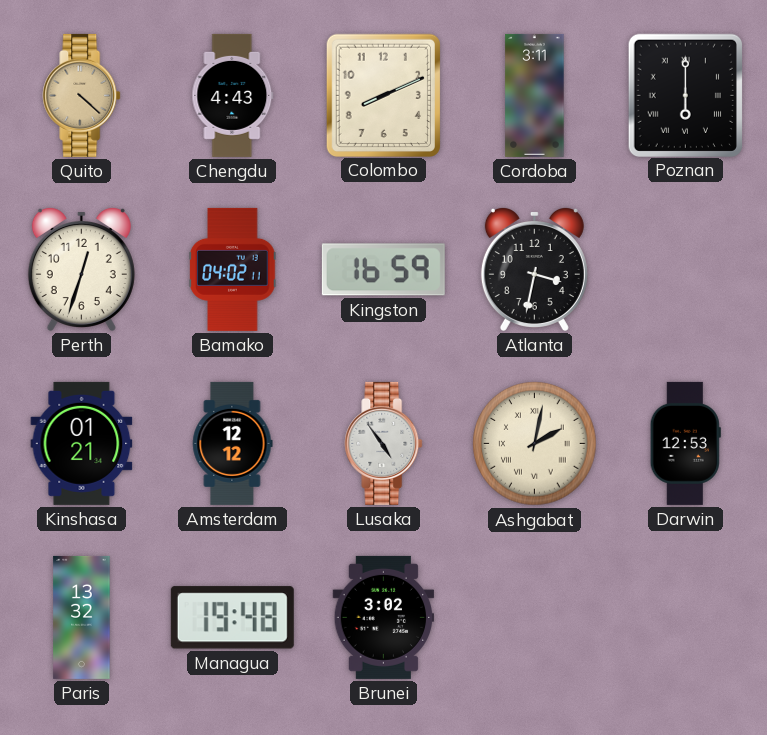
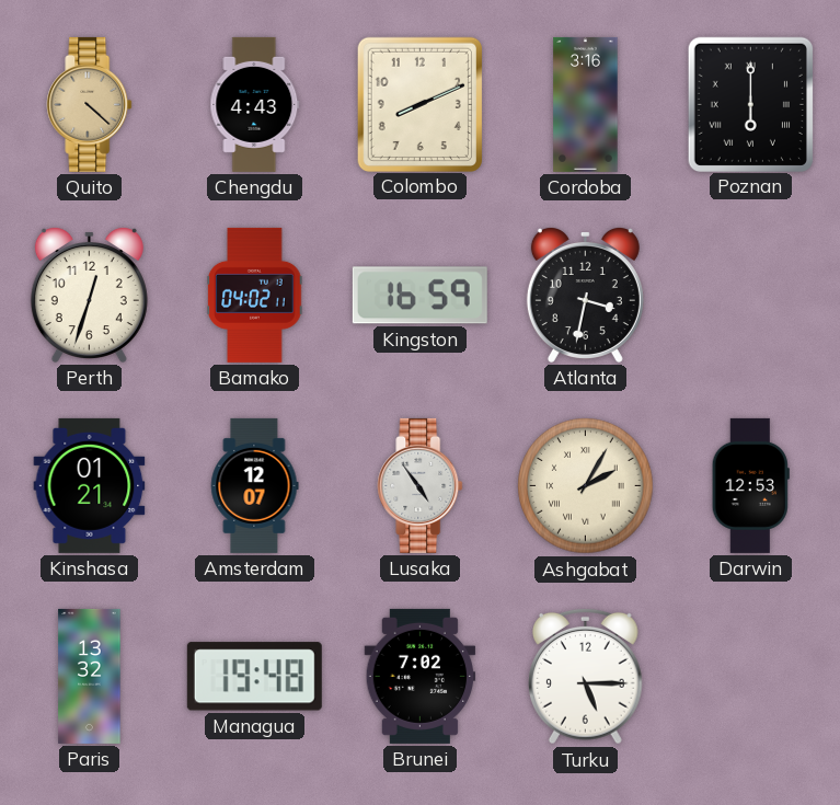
Cordoba: 3:11 -> 3:16 (586, 104)
Amsterdam: 12:12 -> 12:07 (255, 485)
Ashgabat: 2:02 -> 2:05 (586, 486)
Brunei: 3:02 -> 7:02 (421, 676)
Turku: none -> 5:15 (585, 676)
